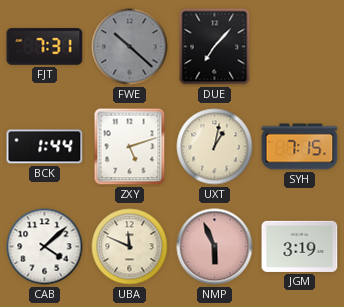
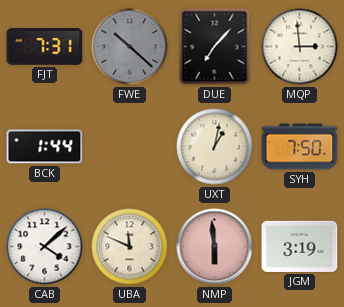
MQP: none -> 2:59 (300, 47)
ZXY: 5:12 -> none (130, 147)
SYH: 7:15 -> 7:50 (300, 147)
NMP: 5:56 -> 5:59 (215, 247)
